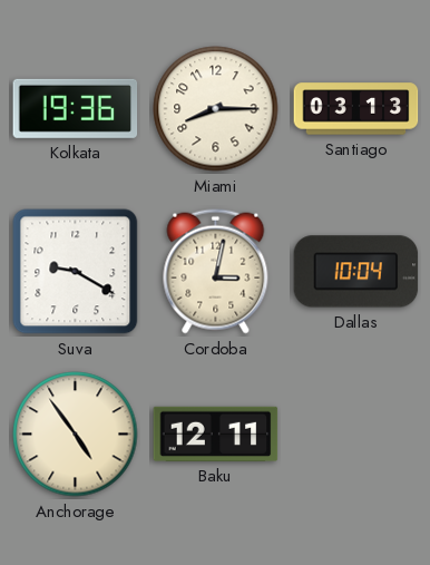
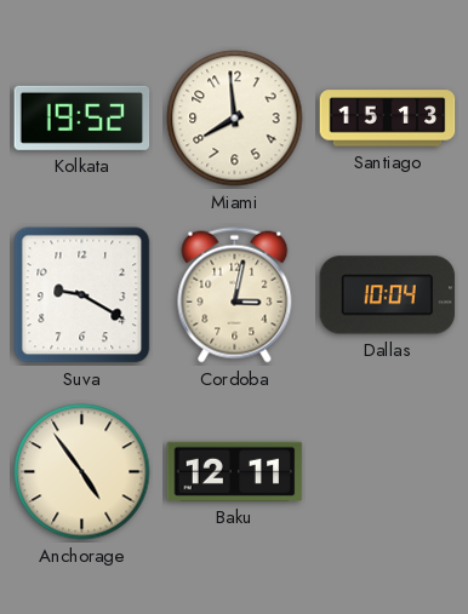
Kolkata: 19:36 -> 19:52 (82, 117)
Miami: 8:15 -> 7:59 (235, 119)
Santiago: 03:13 -> 15:13 (388, 119)
